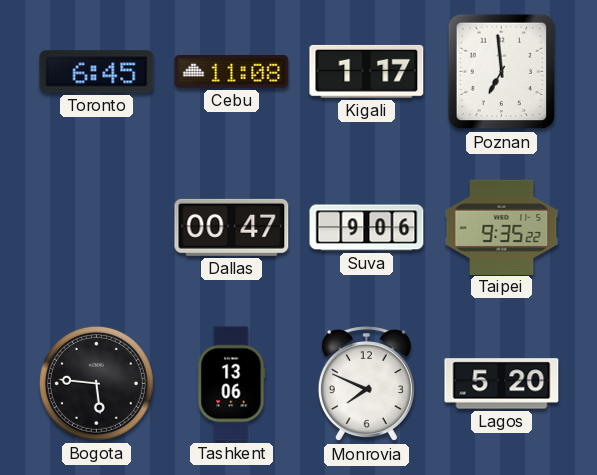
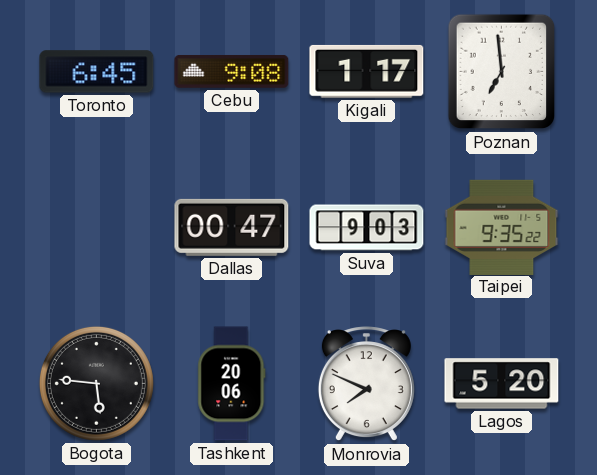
Cebu: 11:08 -> 9:08 (232, 71)
Suva: 9:06 -> 9:03 (367, 228)
Tashkent: 13:06 -> 20:06 (232, 384)
